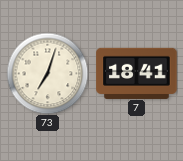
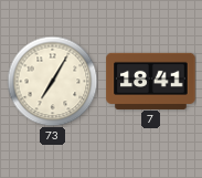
73: 7:03 -> 7:05 (52, 81)
